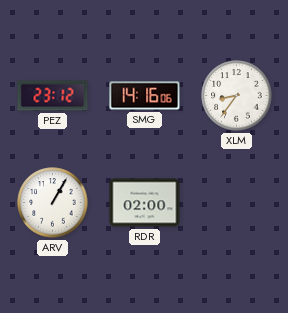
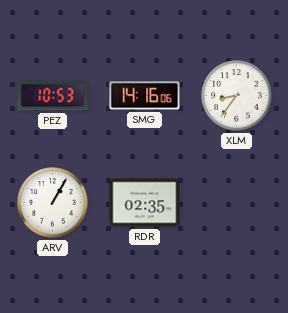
PEZ: 23:12 -> 10:53 (53, 96)
RDR: 02:00 -> 02:35 (145, 203)
